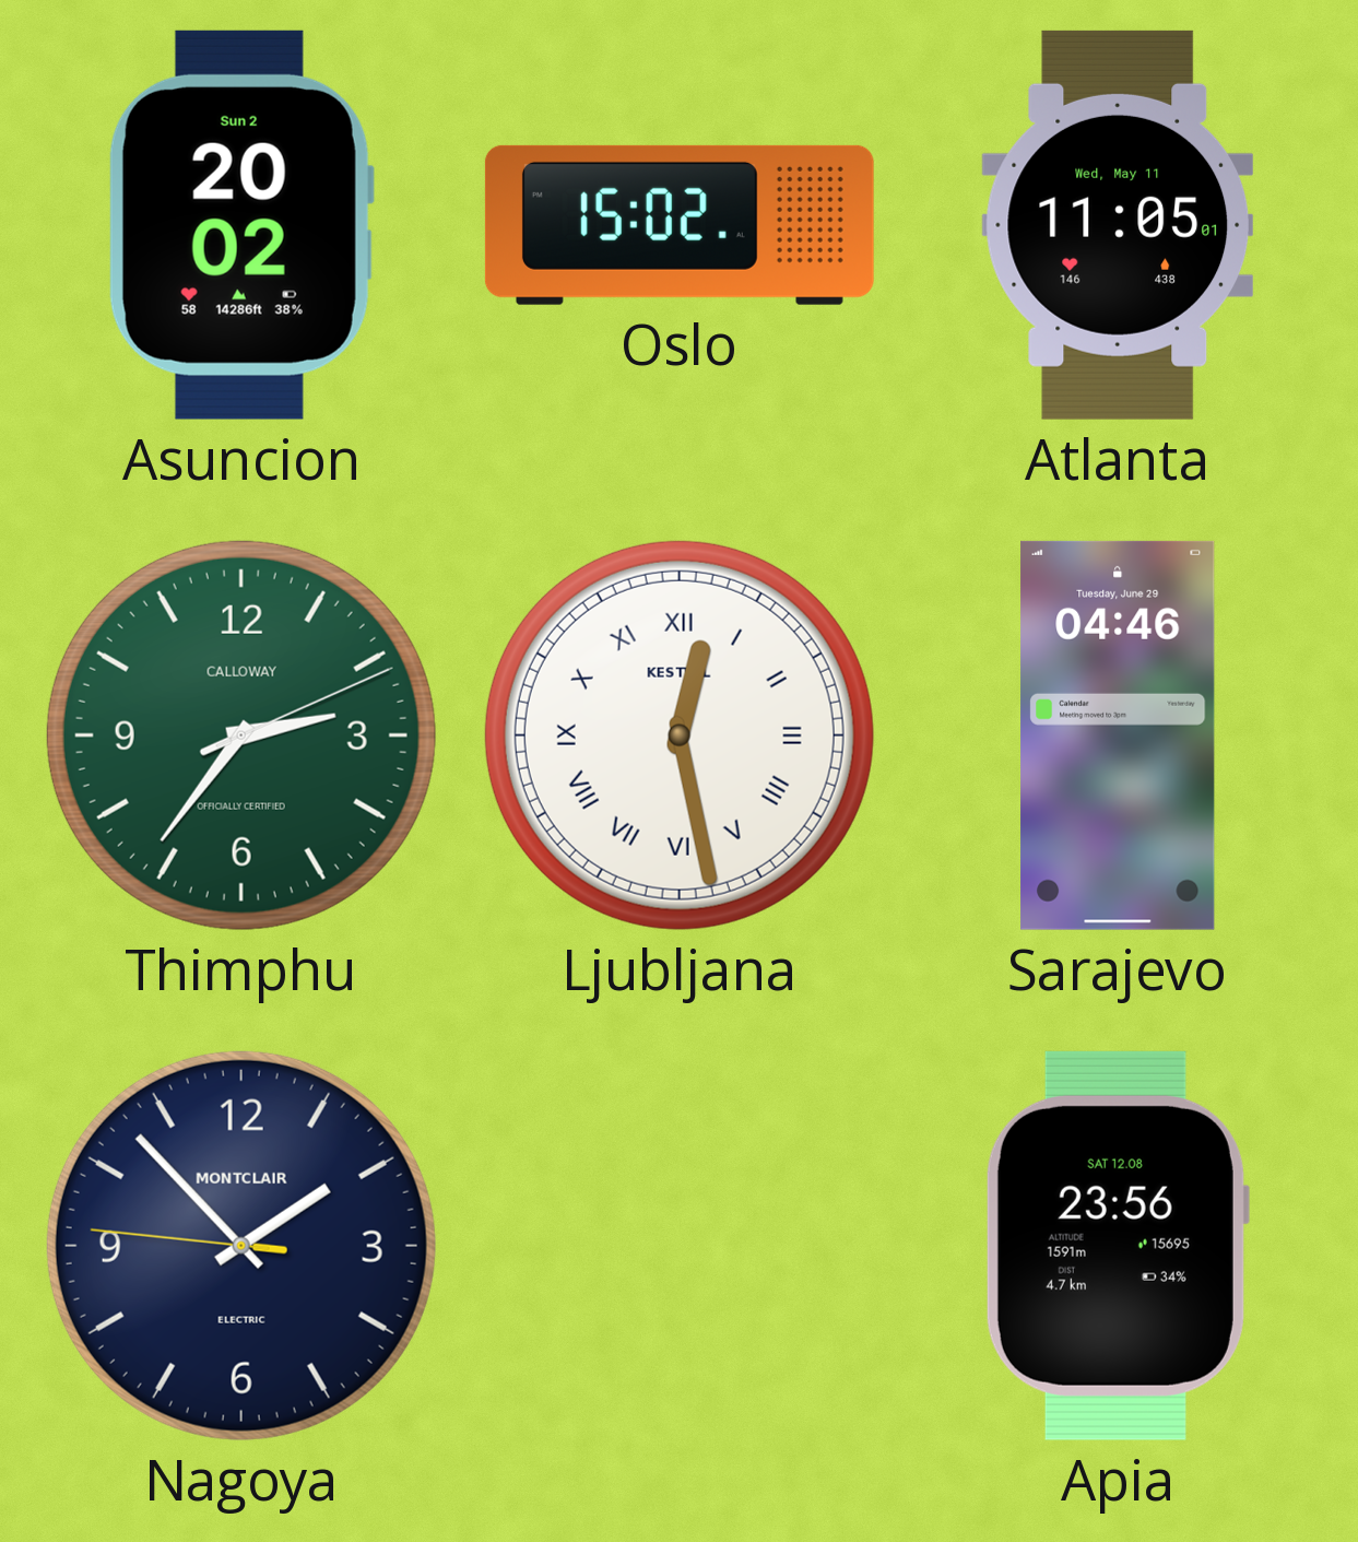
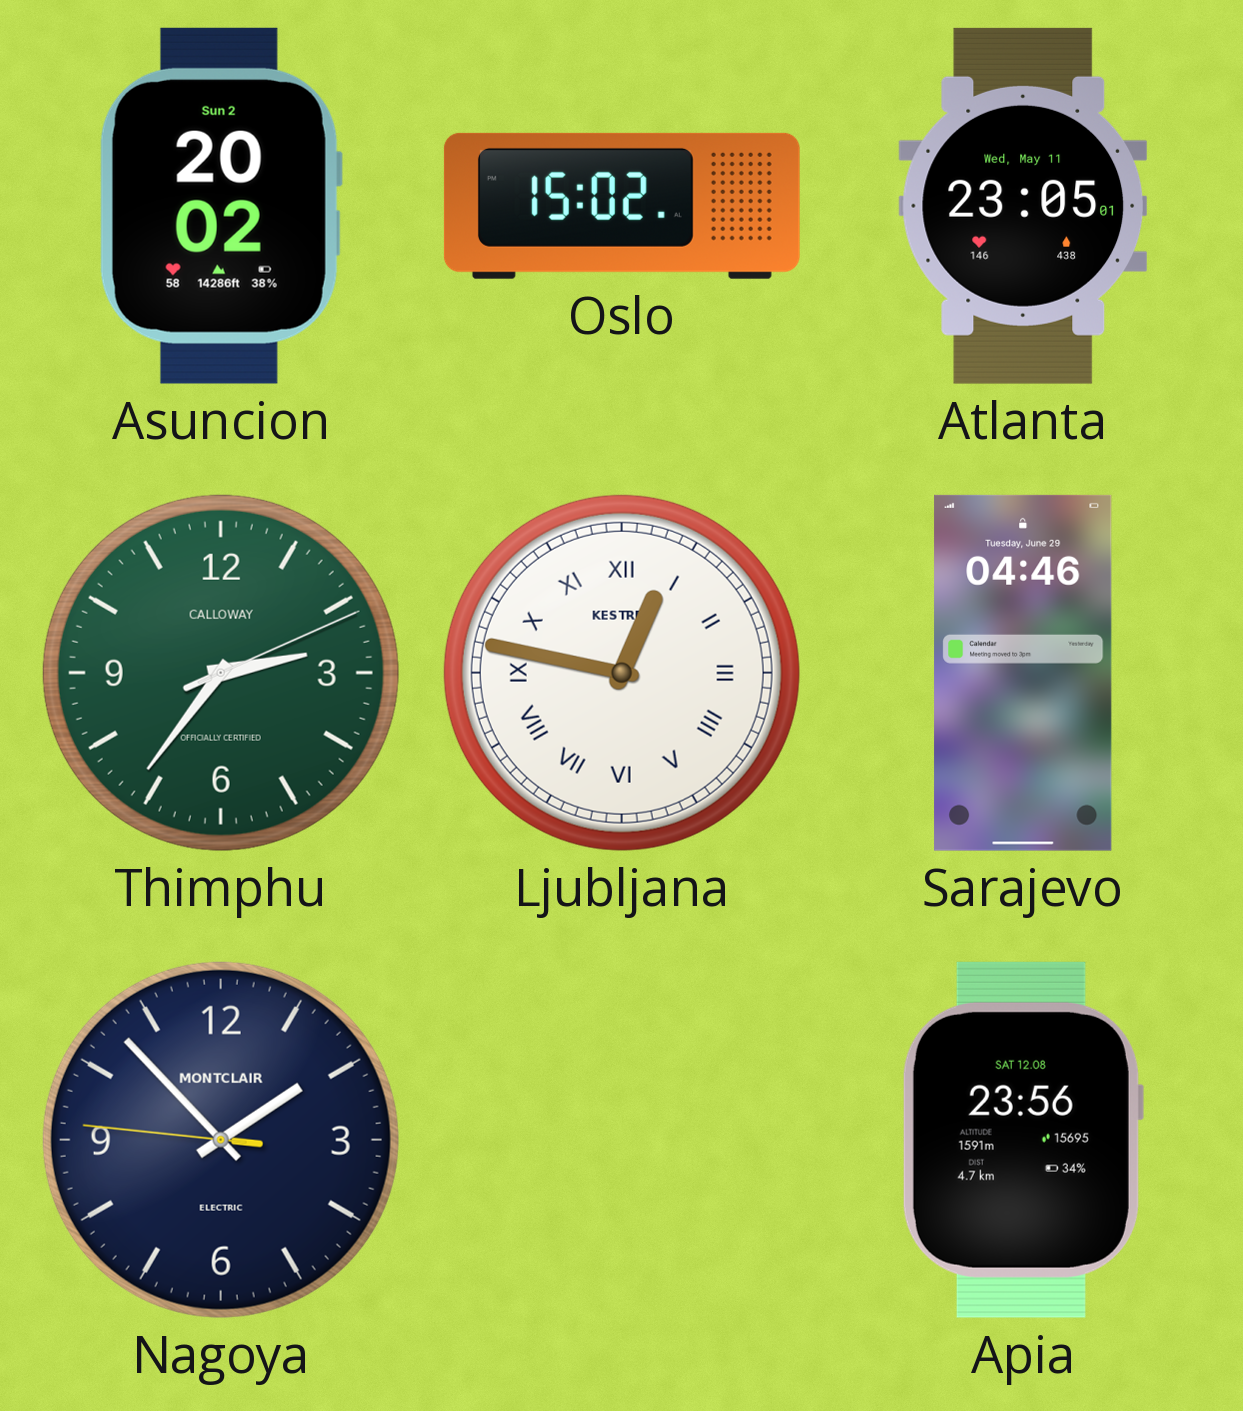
Atlanta: 11:05 -> 23:05 (1023, 206)
Ljubljana: 12:28 -> 12:47 (622, 673)
